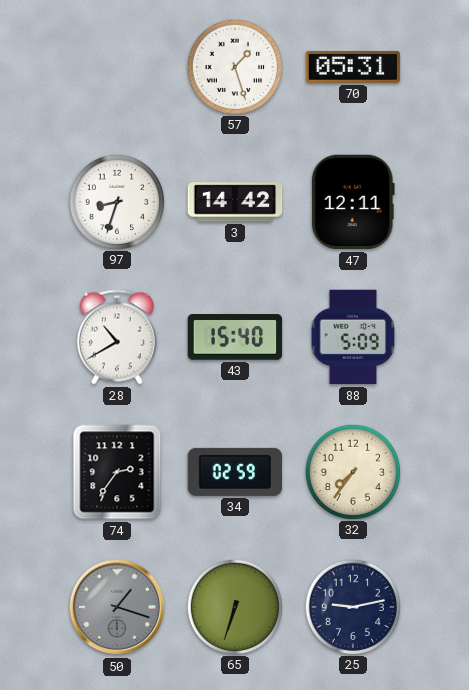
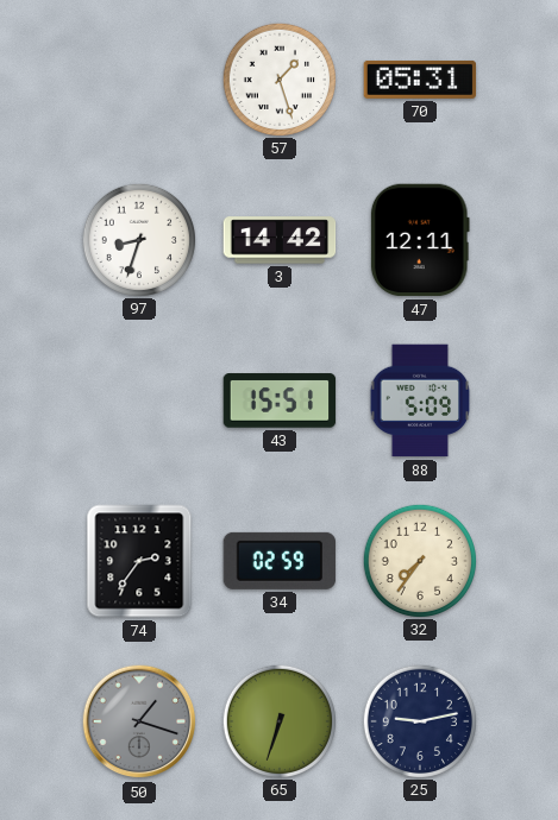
28: 10:40 -> none (117, 337)
43: 15:40 -> 15:51 (280, 400)
